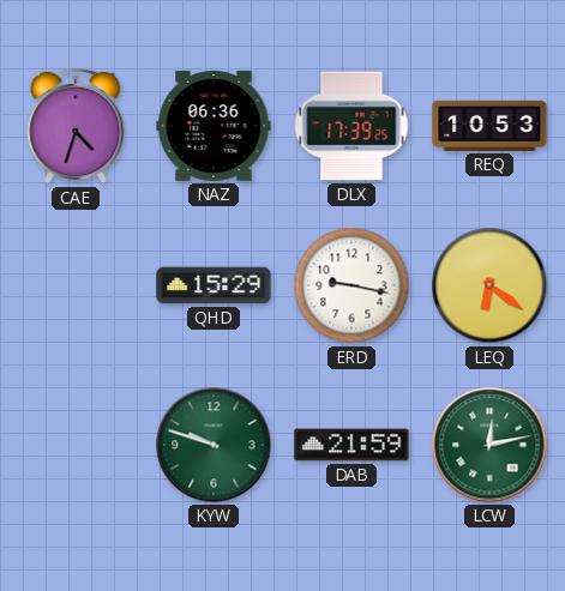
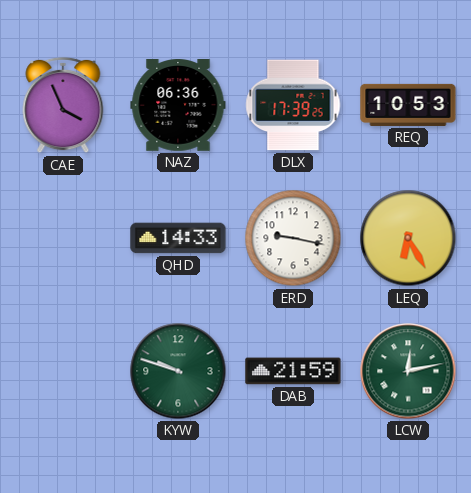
CAE: 4:33 -> 3:56 (63, 105)
QHD: 15:29 -> 14:33 (178, 238)
LEQ: 6:21 -> 6:25 (408, 238)
